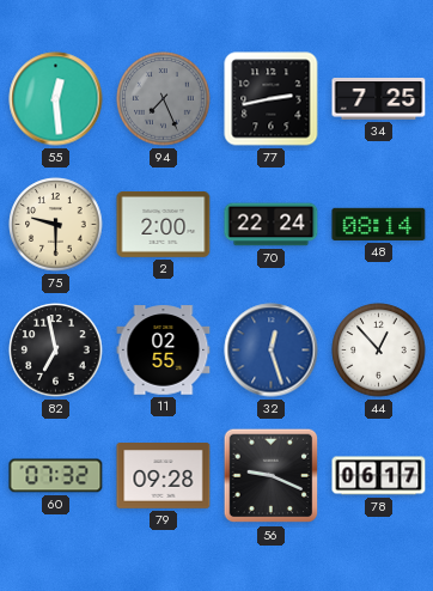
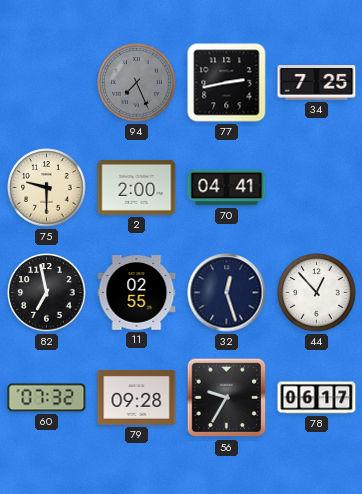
55: 12:29 -> none (56, 99)
70: 22:24 -> 04:41 (227, 188)
48: 08:14 -> none (379, 224)
32 dial: blue -> navy (227, 293)
56: 9:19 -> 9:35 (227, 398)
